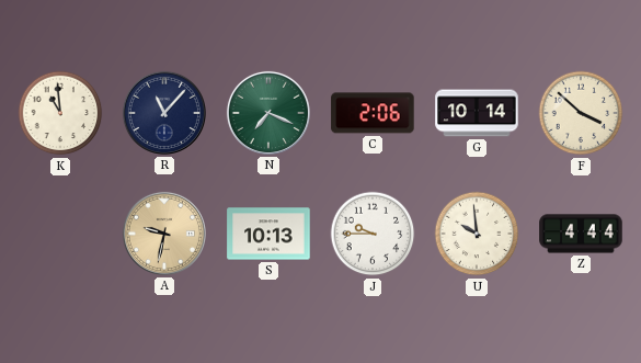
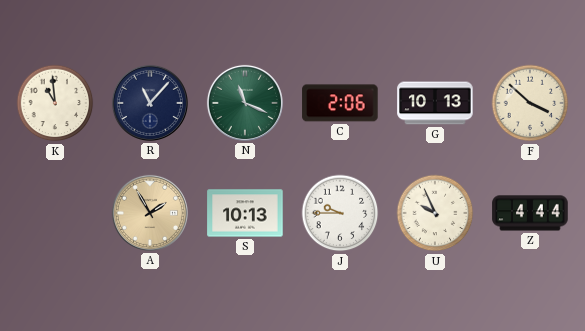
N: 7:19 -> 11:19 (245, 103)
G: 10:14 -> 10:13 (435, 103)
A: 9:32 -> 1:55 (150, 213)
U: 9:59 -> 9:56 (435, 213)
